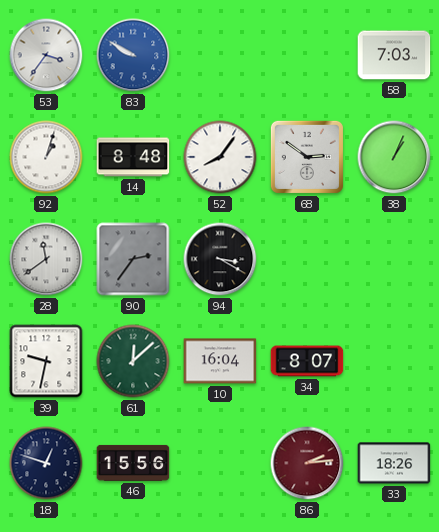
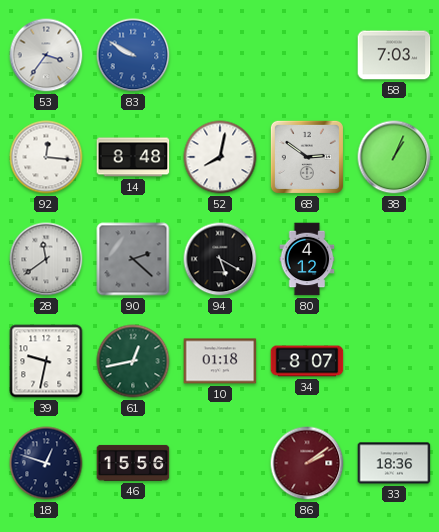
92: 1:03 -> 12:16 (46, 157)
52: 8:06 -> 8:02 (220, 157)
90: 2:36 -> 2:22 (133, 259)
94: 3:20 -> 5:20 (220, 259)
80: none -> 4:12 (307, 259)
61: 12:08 -> 12:43 (133, 361)
10: 16:04 -> 01:18 (220, 361)
86: 2:14 -> 2:09 (307, 463)
33: 18:26 -> 18:36 (394, 463)
